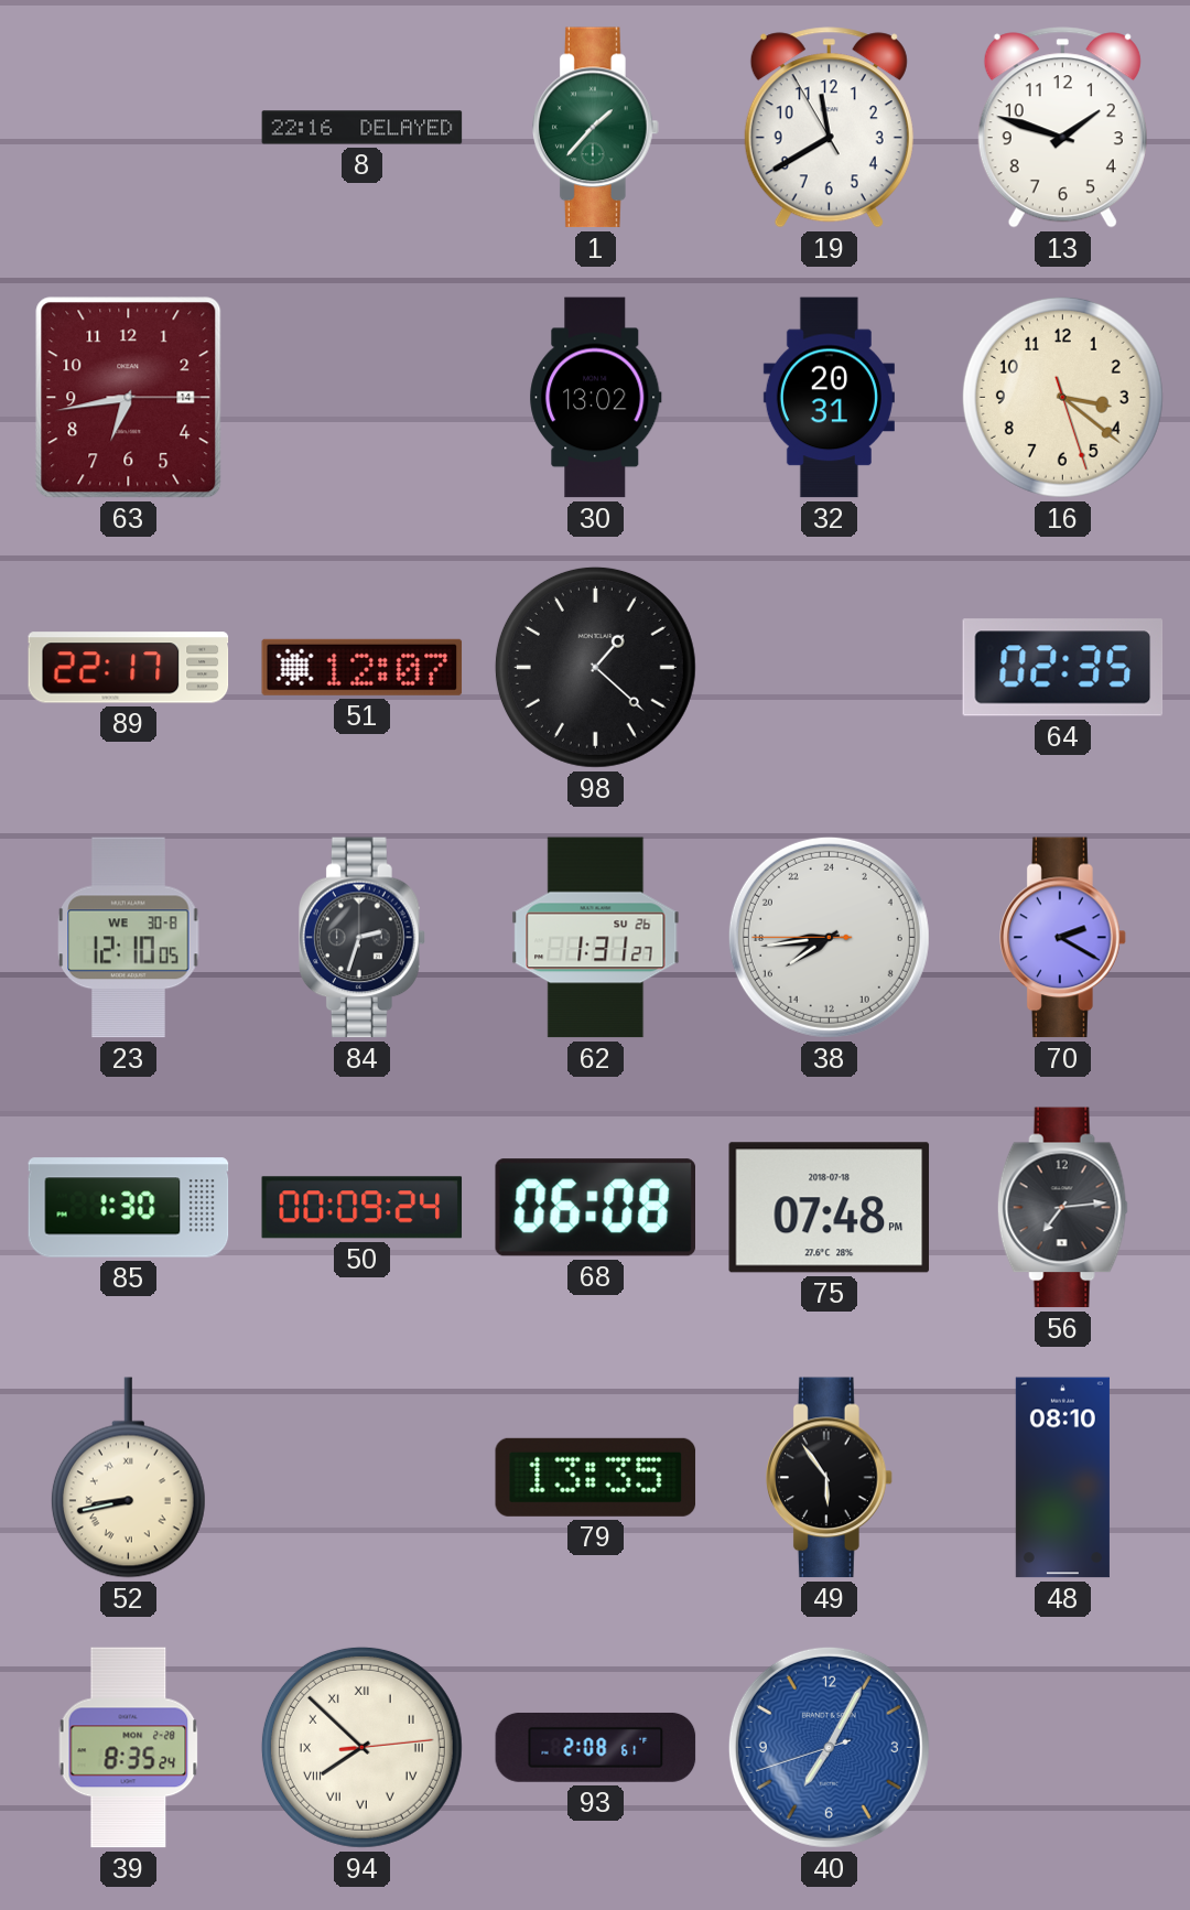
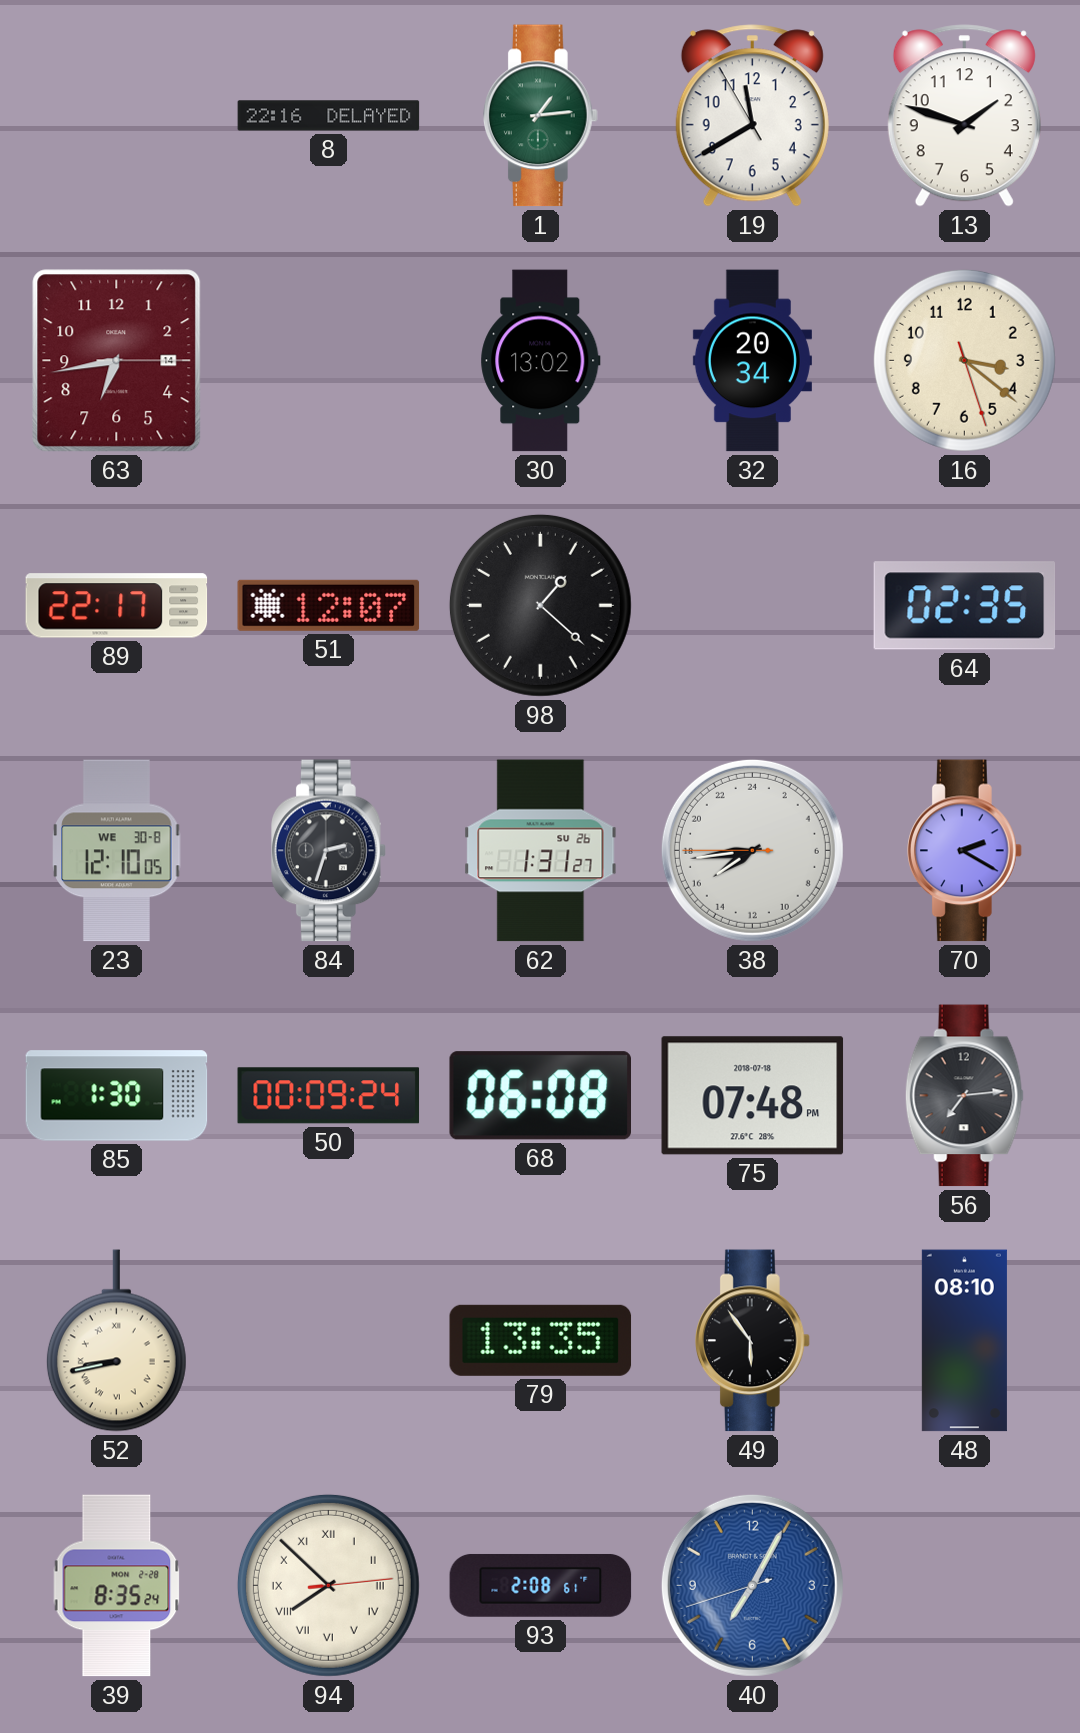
1: 1:37 -> 1:14 (541, 116)
32: 20:31 -> 20:34 (752, 361)
